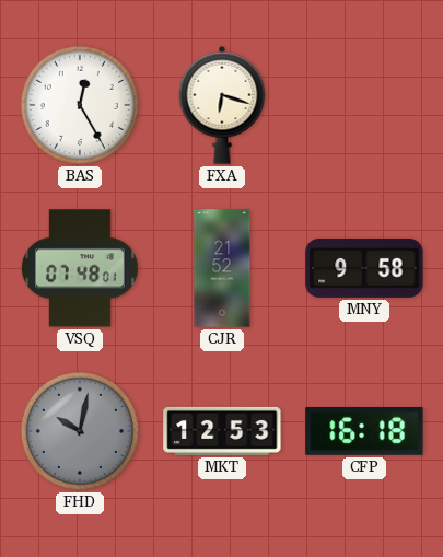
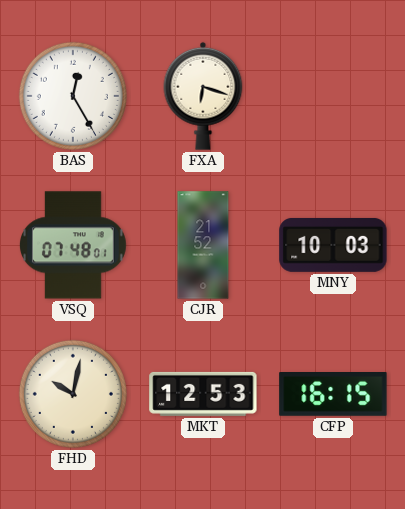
MNY: 9:58 -> 10:03 (333, 245)
FHD dial: grey -> cream (73, 394)
CFP: 16:18 -> 16:15 (333, 395)
